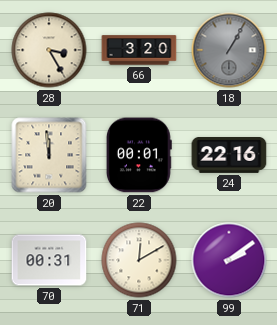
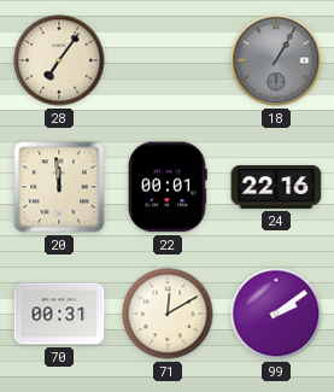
28: 3:25 -> 7:06 (59, 60)
66: 3:20 -> none (139, 50)
